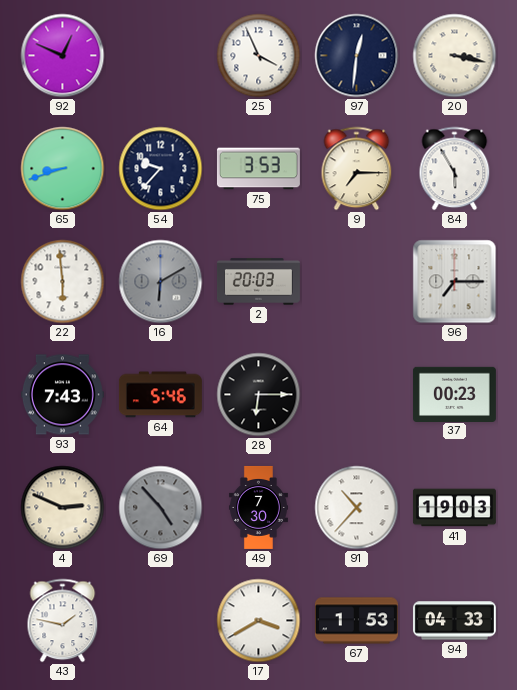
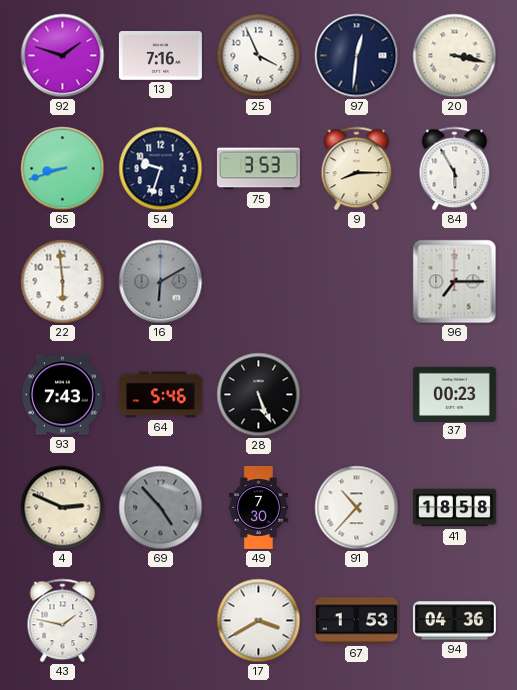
92: 12:49 -> 1:48 (63, 56)
13: none -> 7:16 (160, 56)
54: 9:37 -> 9:33 (161, 169)
9: 7:15 -> 8:15 (357, 169)
2: 20:03 -> none (258, 282)
28: 6:15 -> 5:26 (259, 395)
41: 19:03 -> 18:58 (454, 508)
94: 04:33 -> 04:36 (454, 621)
